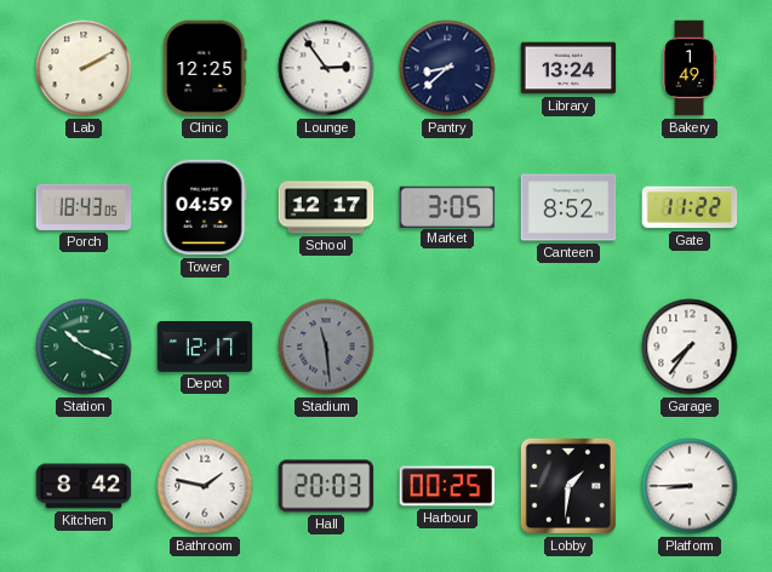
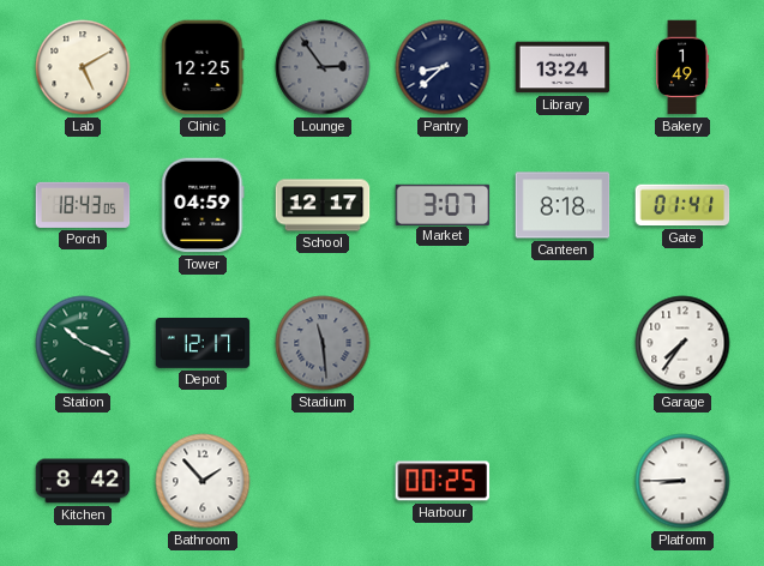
Lab: 2:10 -> 5:10 (83, 67)
Lounge dial: white -> grey (323, 67)
Market: 3:05 -> 3:07 (443, 204)
Canteen: 8:52 -> 8:18 (563, 205)
Gate: 11:22 -> 01:41 (682, 205)
Bathroom: 1:47 -> 1:53 (203, 481)
Hall: 20:03 -> none (326, 486)
Lobby: 1:31 -> none (568, 486)
